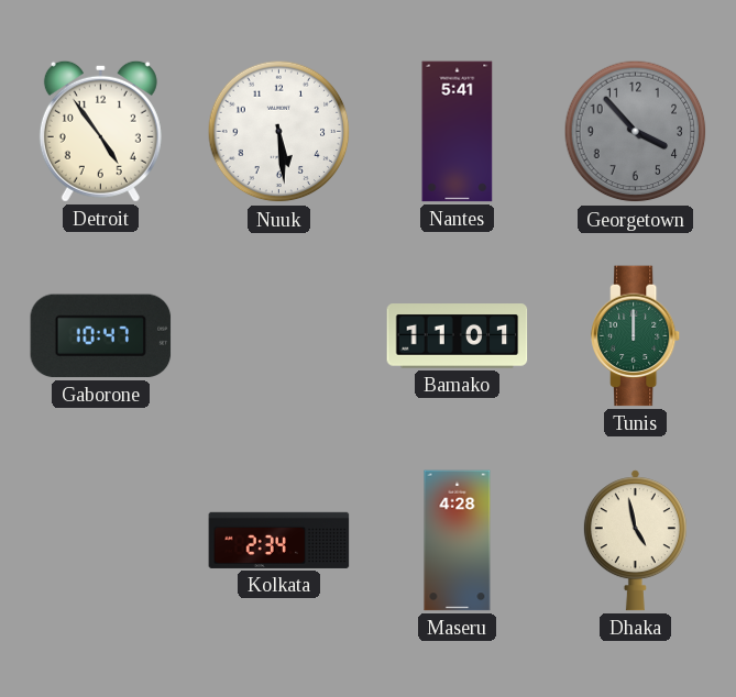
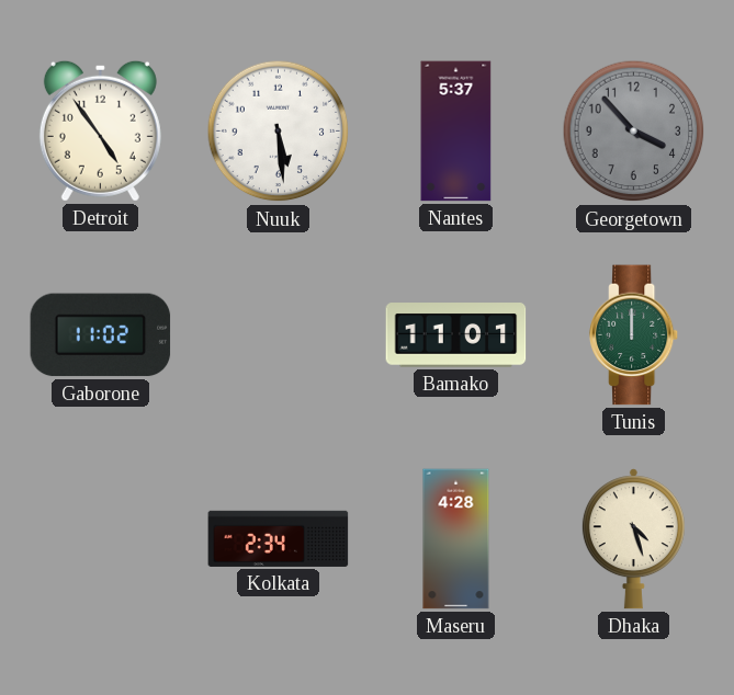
Nantes: 5:41 -> 5:37 (456, 132)
Gaborone: 10:47 -> 11:02 (101, 335)
Dhaka: 4:58 -> 4:27 (633, 539)
